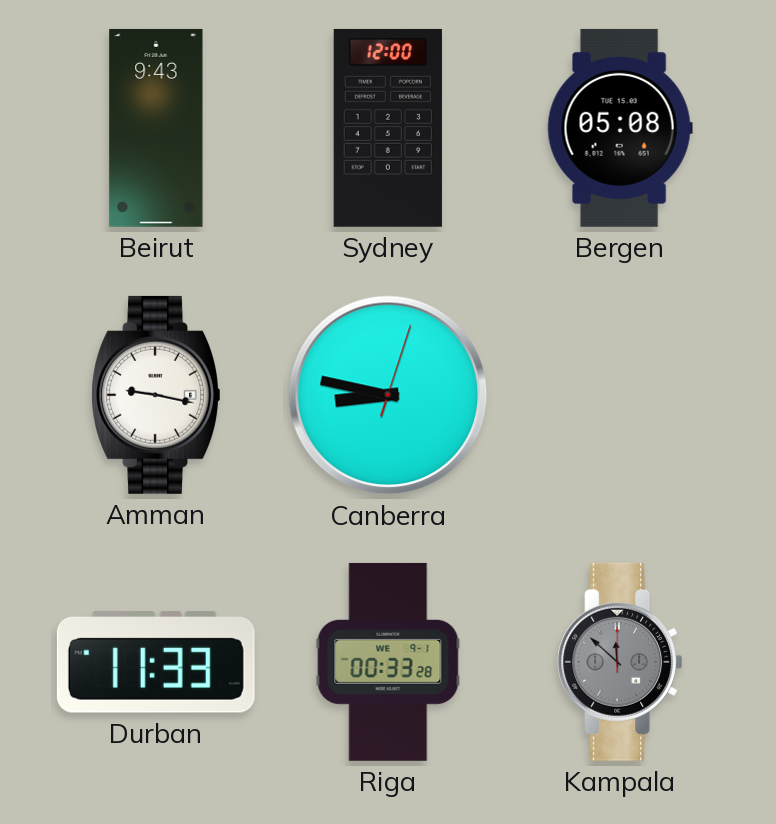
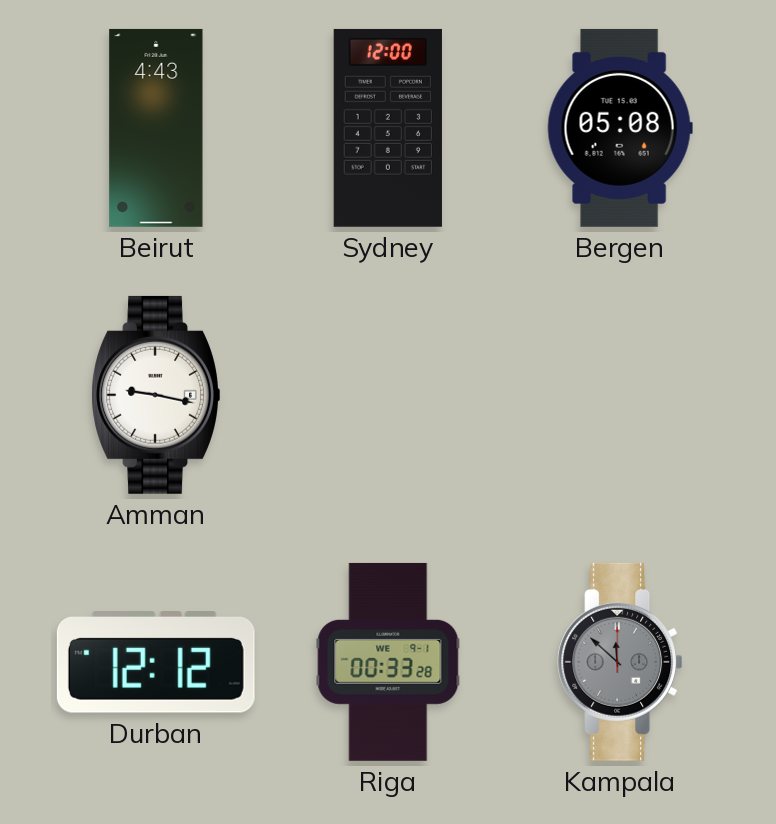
Beirut: 9:43 -> 4:43 (156, 128)
Canberra: 8:47 -> none (388, 395)
Durban: 11:33 -> 12:12 (156, 663)
